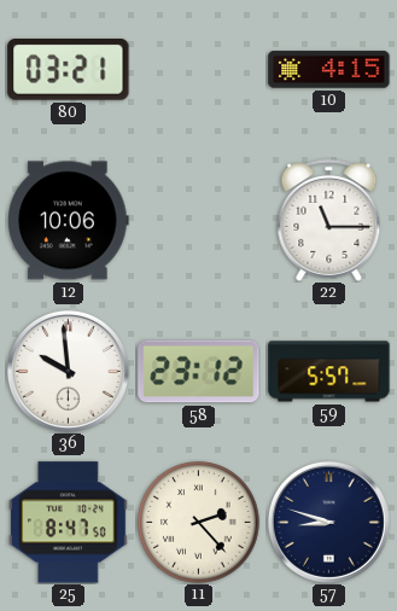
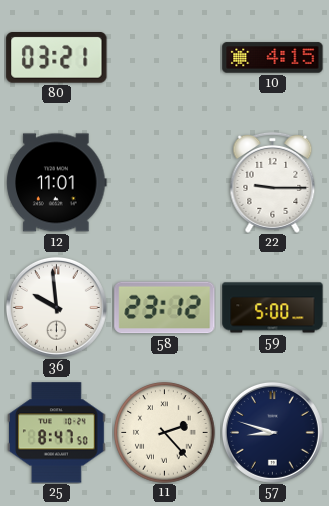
12: 10:06 -> 11:01 (57, 183)
22: 11:15 -> 9:15 (273, 182)
59: 5:57 -> 5:00 (273, 308)
